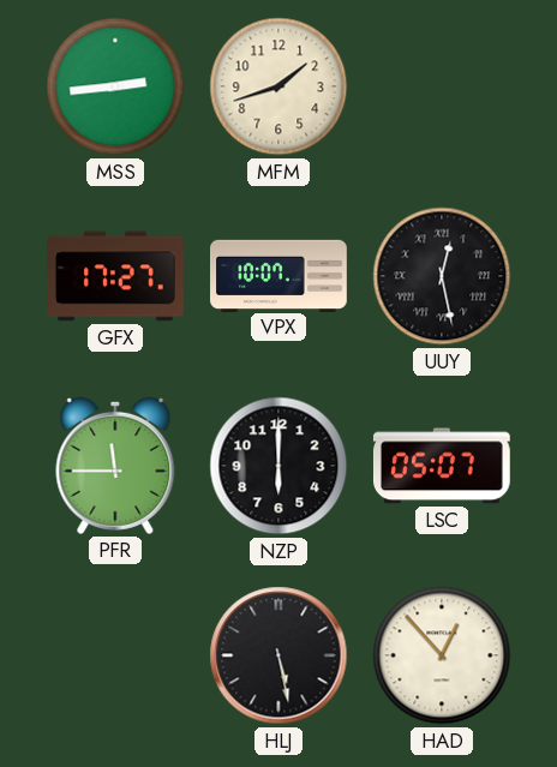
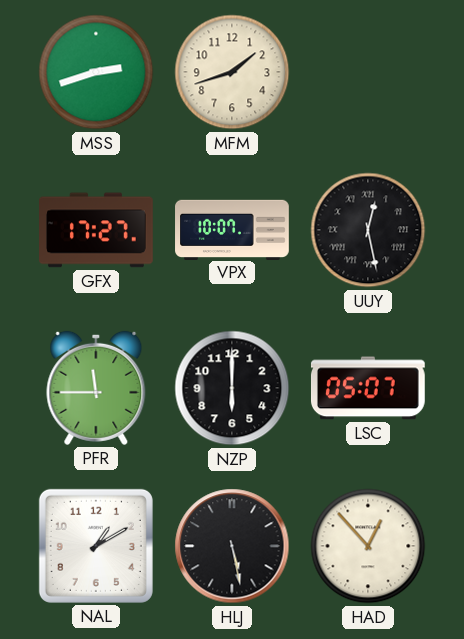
MSS: 2:44 -> 2:42 (96, 72)
NAL: none -> 1:10 (96, 546)
